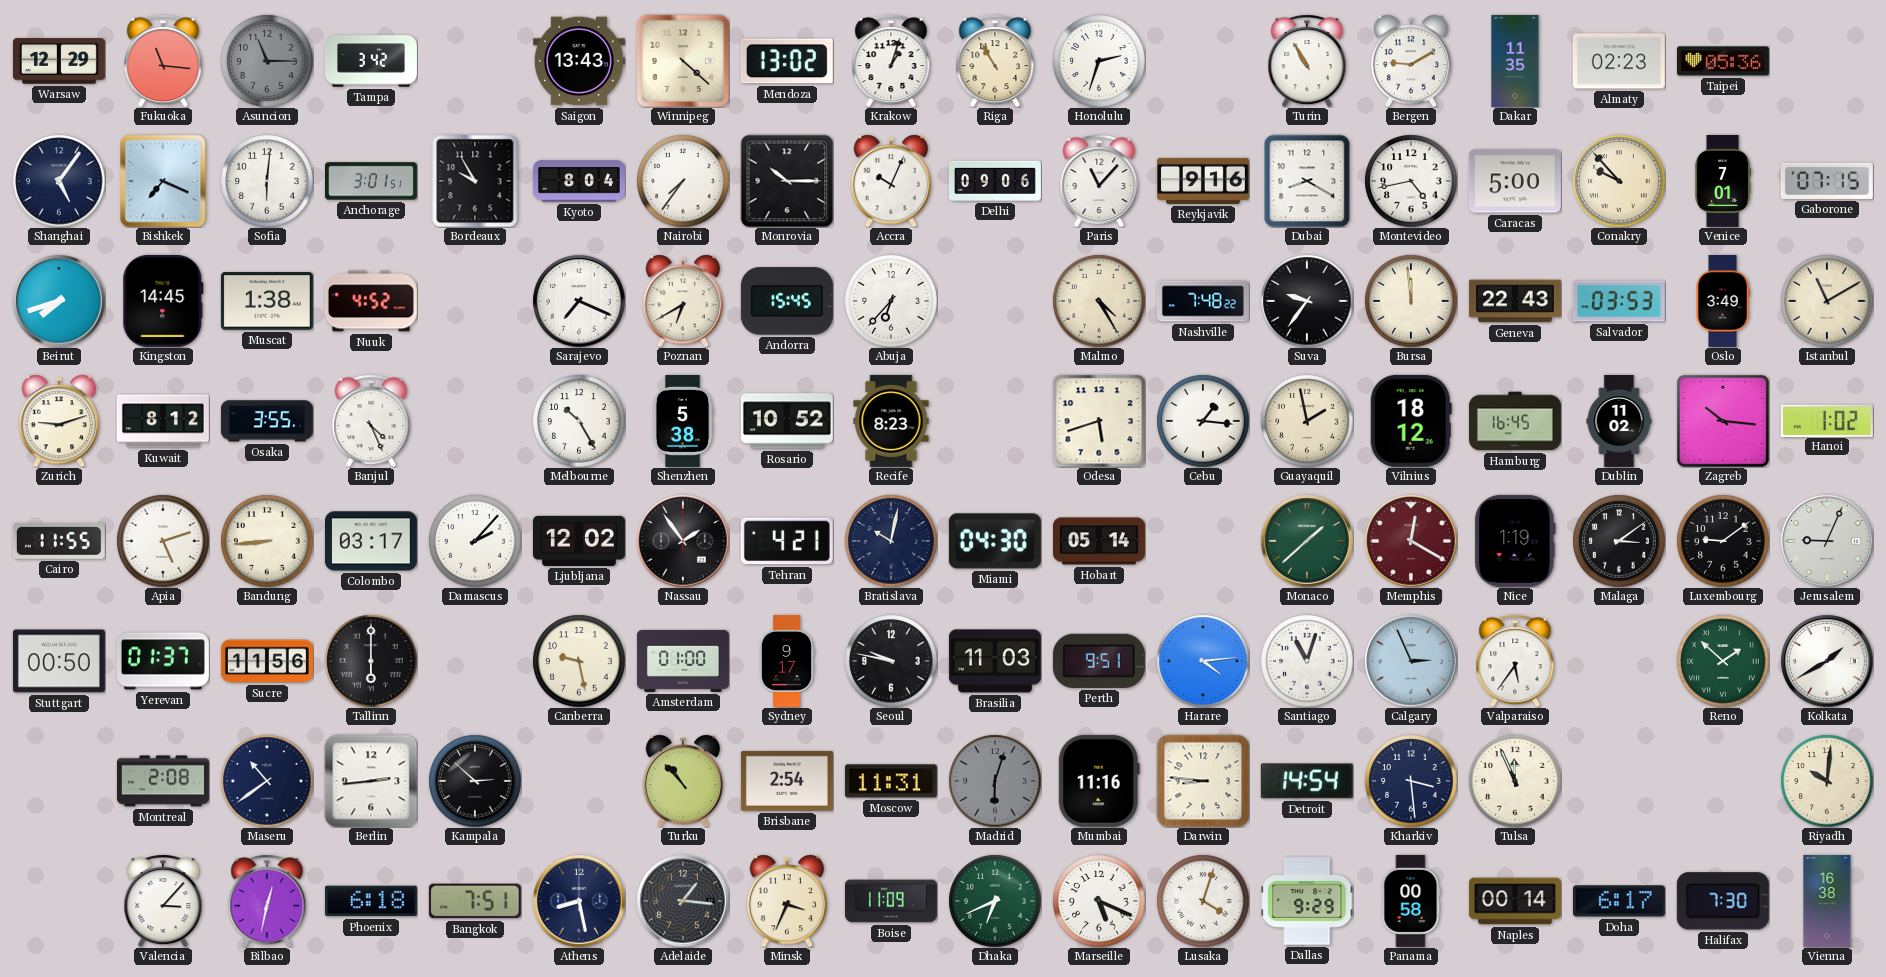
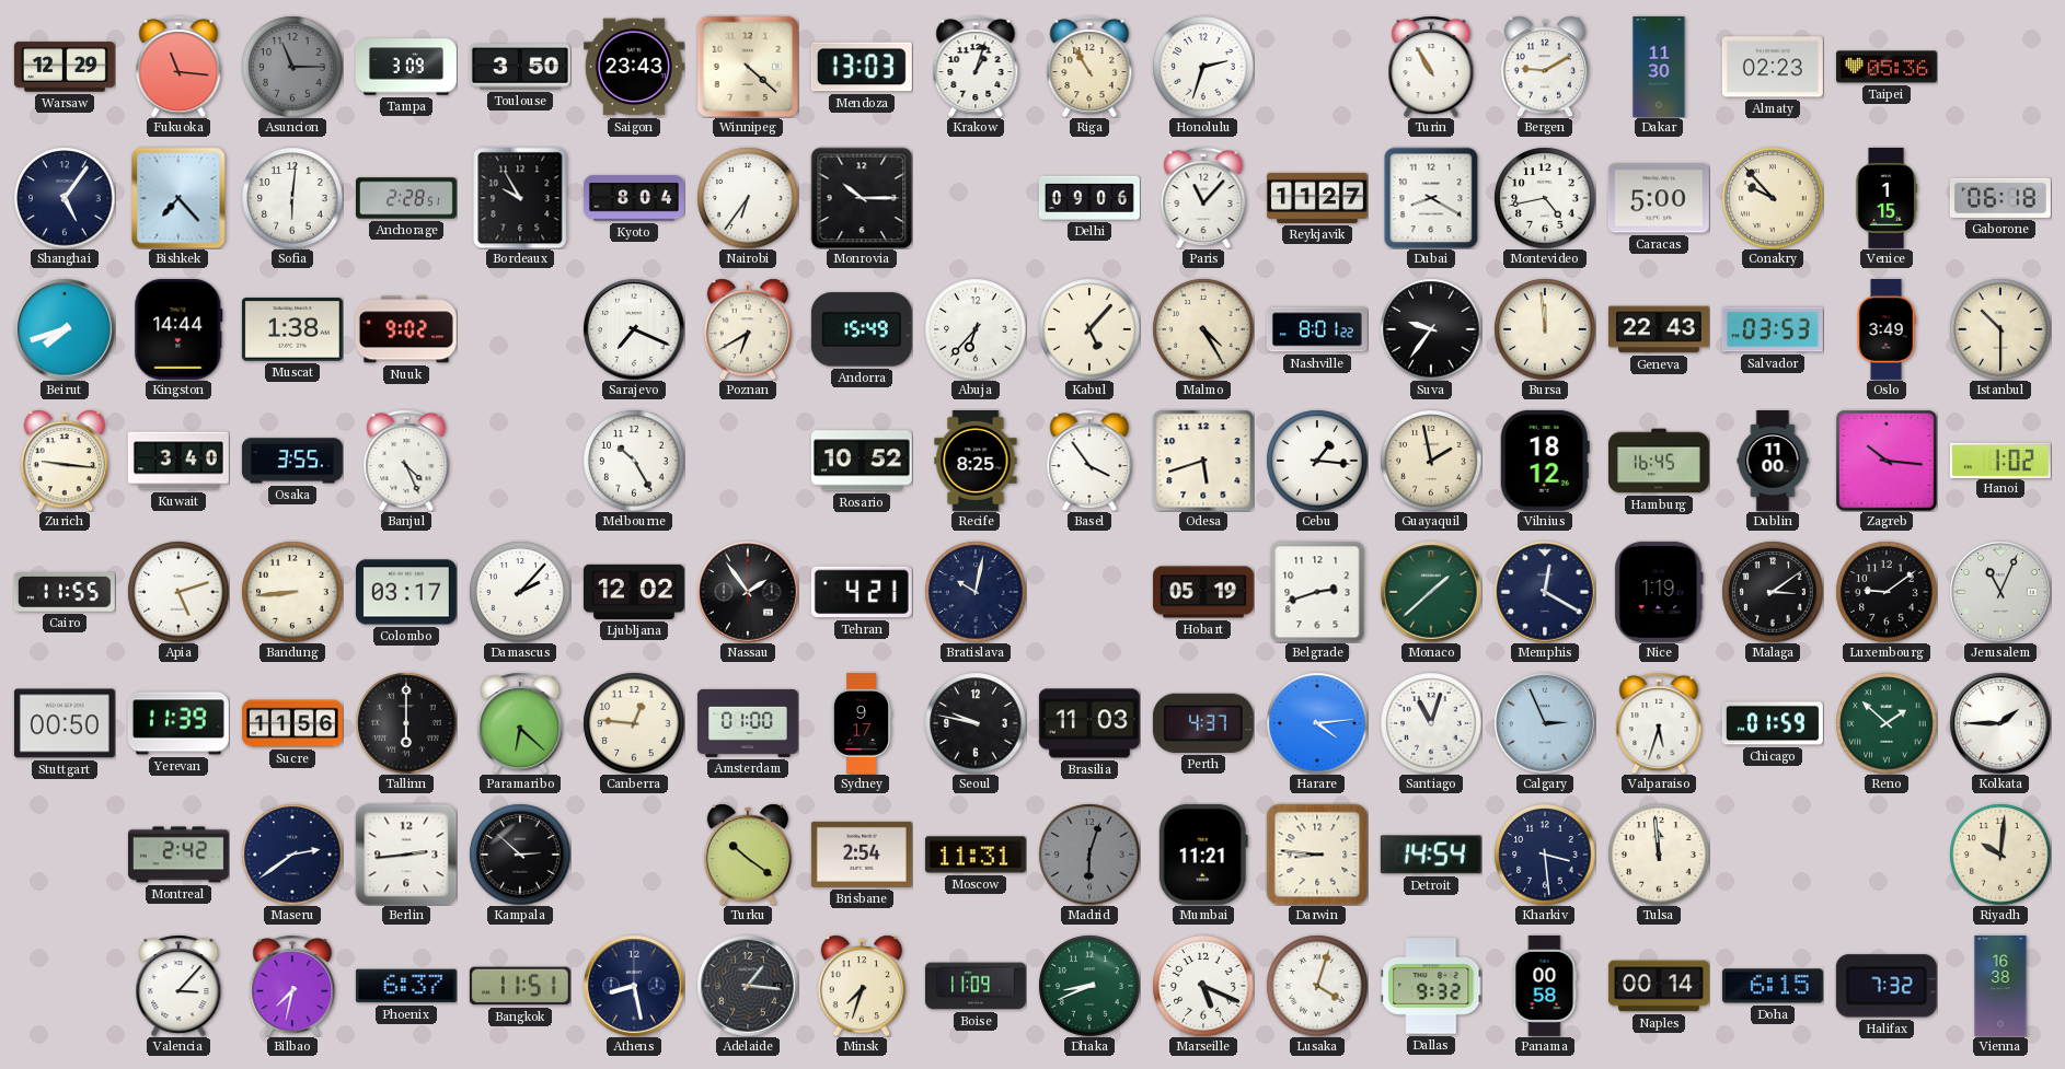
Tampa: 3:42 -> 3:09 (406, 67)
Toulouse: none -> 3:50 (520, 67)
Saigon: 13:43 -> 23:43 (634, 67)
Mendoza: 13:02 -> 13:03 (862, 67)
Dakar: 11:35 -> 11:30 (1659, 67)
Bishkek: 7:19 -> 7:23 (178, 198)
Anchorage: 3:01 -> 2:28 (406, 198)
Nairobi: 7:36 -> 6:36 (748, 198)
Accra: 10:04 -> none (890, 181)
Reykjavik: 9:16 -> 11:27 (1317, 198)
Venice: 7:01 -> 1:15 (1887, 198)
Gaborone: 07:15 -> 06:18 (2000, 198)
Kingston: 14:45 -> 14:44 (178, 329)
Nuuk: 4:52 -> 9:02 (406, 329)
Andorra: 15:45 -> 15:49 (862, 329)
Kabul: none -> 5:07 (1089, 329)
Nashville: 7:48 -> 8:01 (1317, 329)
Istanbul: 11:10 -> 10:30 (2000, 329)
Zurich: 9:12 -> 9:16 (64, 461)
Kuwait: 8:12 -> 3:40 (178, 461)
Shenzhen: 5:38 -> none (683, 421)
Recife: 8:23 -> 8:25 (976, 461)
Basel: none -> 3:54 (1089, 461)
Dublin: 11:02 -> 11:00 (1773, 461)
Miami: 04:30 -> none (995, 541)
Hobart: 05:14 -> 05:19 (1203, 592)
Belgrade: none -> 2:42 (1317, 592)
Memphis dial: burgundy -> navy (1545, 592)
Jerusalem: 9:04 -> 11:04 (2000, 592)
Yerevan: 01:37 -> 11:39 (178, 723)
Paramaribo: none -> 6:22 (520, 723)
Canberra: 9:28 -> 12:46 (634, 723)
Perth: 9:51 -> 4:37 (1203, 723)
Valparaiso: 5:36 -> 5:33 (1659, 723)
Chicago: none -> 01:59 (1773, 723)
Kolkata: 1:40 -> 1:45 (2000, 723)
Montreal: 2:08 -> 2:42 (178, 855)
Maseru: 10:39 -> 2:39 (292, 855)
Turku: 10:53 -> 10:21 (747, 855)
Mumbai: 11:16 -> 11:21 (1203, 855)
Tulsa: 11:56 -> 11:59 (1659, 855)
Bilbao: 12:32 -> 7:32 (292, 986)
Phoenix: 6:18 -> 6:37 (406, 986)
Bangkok: 7:51 -> 11:51 (520, 986)
Minsk: 3:34 -> 7:33 (861, 986)
Dhaka: 6:41 -> 8:41 (1089, 986)
Dallas: 9:29 -> 9:32 (1431, 986)
Doha: 6:17 -> 6:15 (1773, 986)
Halifax: 7:30 -> 7:32 (1887, 986)
